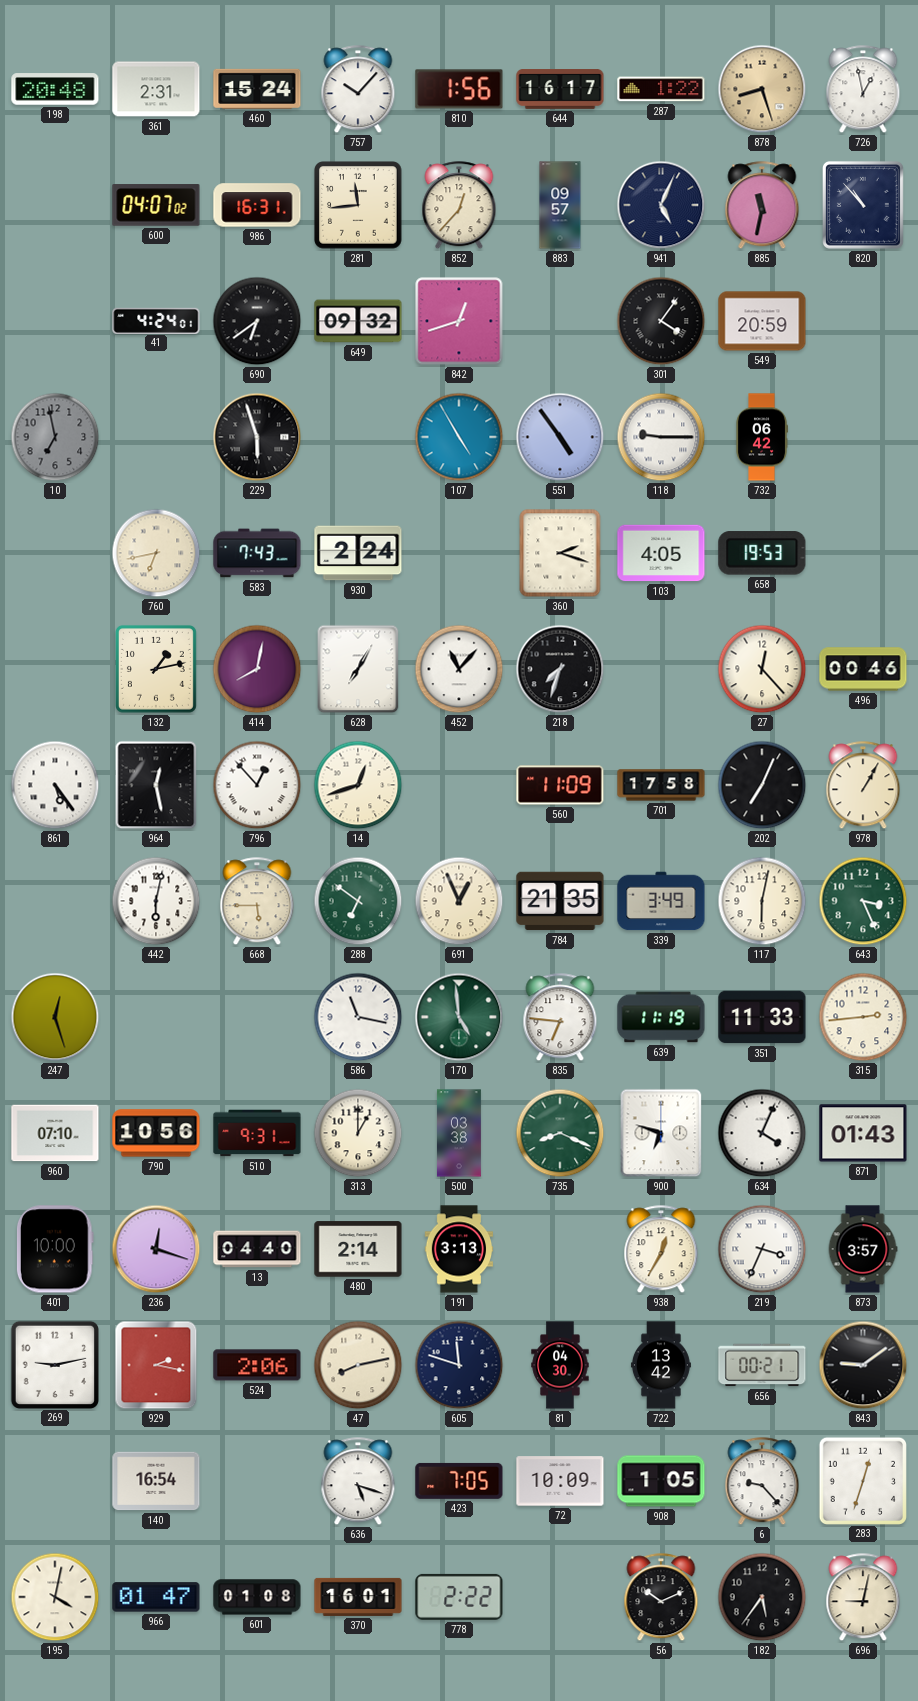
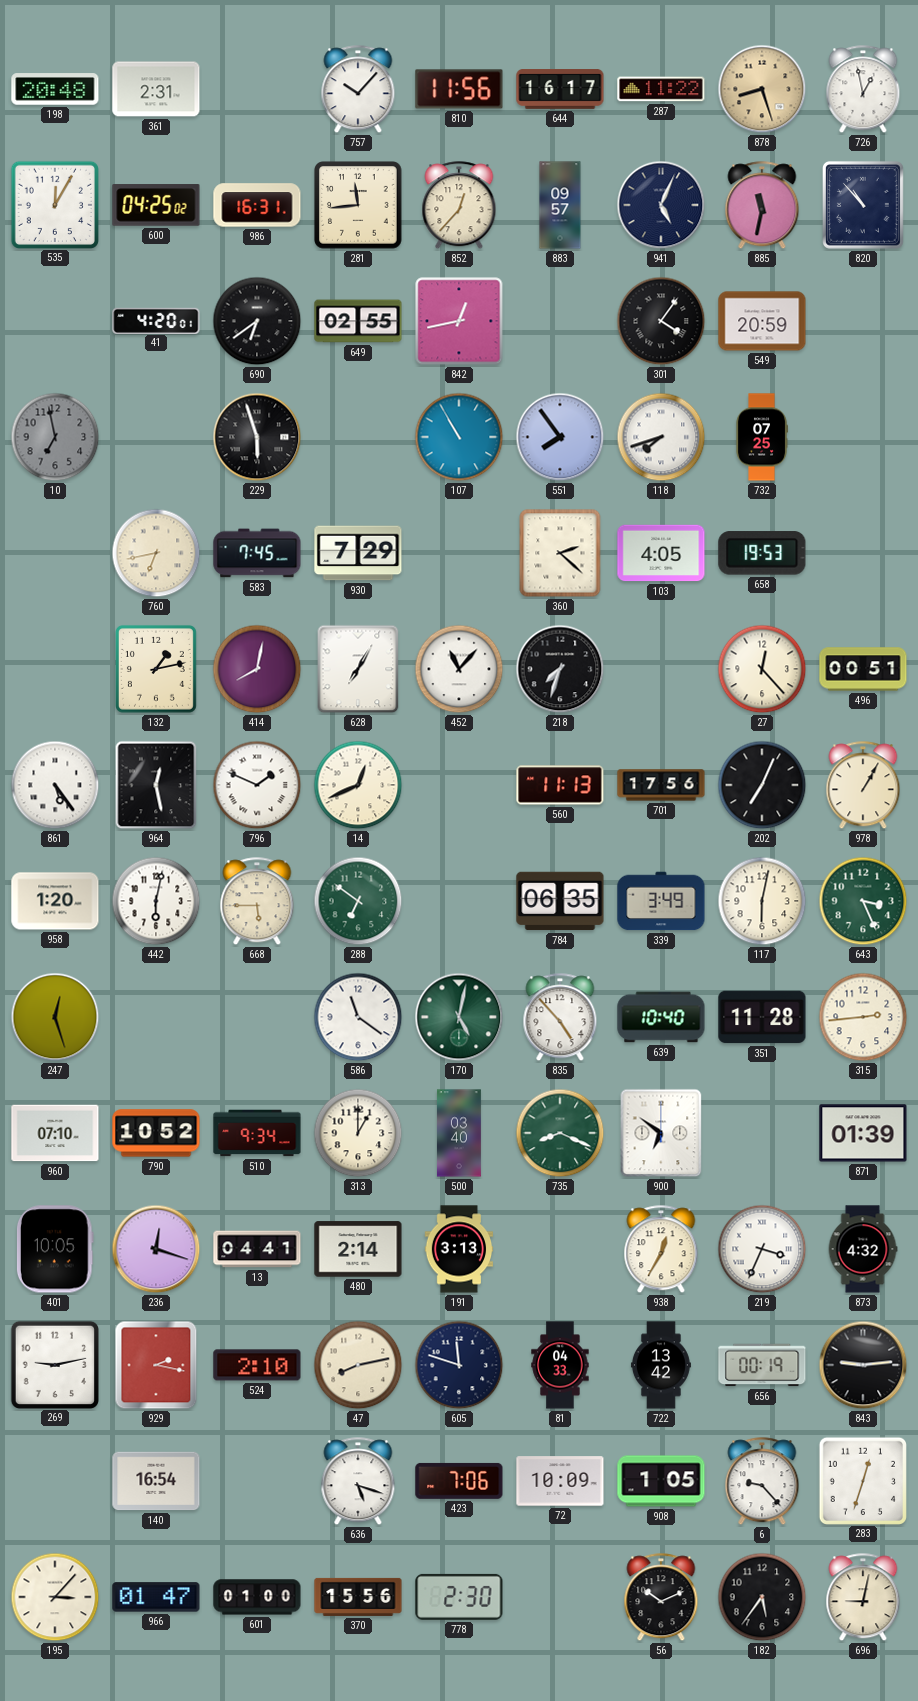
460: 15:24 -> none (257, 89)
810: 1:56 -> 11:56 (459, 89)
287: 1:22 -> 11:22 (661, 89)
535: none -> 12:05 (54, 204)
600: 04:07 -> 04:25 (156, 205)
41: 4:24 -> 4:20 (156, 320)
649: 09:32 -> 02:55 (358, 321)
842: 12:42 -> 12:43 (459, 321)
107: 4:55 -> 10:55 (459, 437)
551: 4:54 -> 7:54 (560, 437)
118: 9:15 -> 7:42 (661, 437)
732: 06:42 -> 07:25 (762, 437)
583: 7:43 -> 7:45 (257, 553)
930: 2:24 -> 7:29 (358, 553)
360: 2:18 -> 2:22 (560, 553)
496: 00:46 -> 00:51 (863, 669)
796: 12:53 -> 1:49 (257, 785)
14: 12:42 -> 12:41 (358, 785)
560: 11:09 -> 11:13 (560, 785)
701: 17:58 -> 17:56 (661, 785)
958: none -> 1:20 (55, 901)
691: 12:56 -> none (459, 901)
784: 21:35 -> 06:35 (560, 901)
586: 11:17 -> 11:21 (358, 1017)
170: 4:59 -> 5:02 (459, 1017)
835: 6:46 -> 4:53 (560, 1018)
639: 11:19 -> 10:40 (661, 1017)
351: 11:33 -> 11:28 (762, 1017)
790: 10:56 -> 10:52 (156, 1133)
510: 9:31 -> 9:34 (257, 1133)
500: 03:38 -> 03:40 (459, 1133)
900: 6:48 -> 6:51 (661, 1133)
634: 4:04 -> none (762, 1133)
871: 01:43 -> 01:39 (863, 1133)
401: 10:00 -> 10:05 (55, 1249)
13: 04:40 -> 04:41 (257, 1249)
873: 3:57 -> 4:32 (863, 1249)
524: 2:06 -> 2:10 (257, 1365)
81: 04:30 -> 04:33 (560, 1365)
656: 00:21 -> 00:19 (762, 1365)
843: 9:09 -> 9:14 (863, 1365)
423: 7:05 -> 7:06 (459, 1481)
195: 4:02 -> 3:07 (55, 1597)
601: 01:08 -> 01:00 (257, 1597)
370: 16:01 -> 15:56 (358, 1597)
778: 2:22 -> 2:30 (459, 1597)
